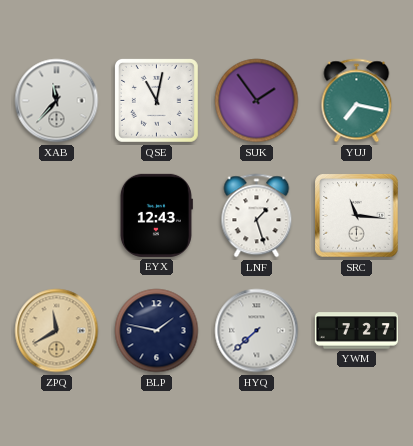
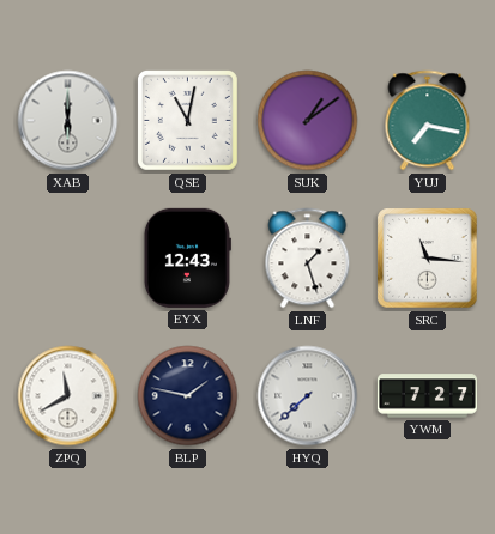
XAB: 11:37 -> 6:00 (68, 121)
SUK: 1:54 -> 1:09 (308, 121)
ZPQ dial: champagne -> white (68, 396)
